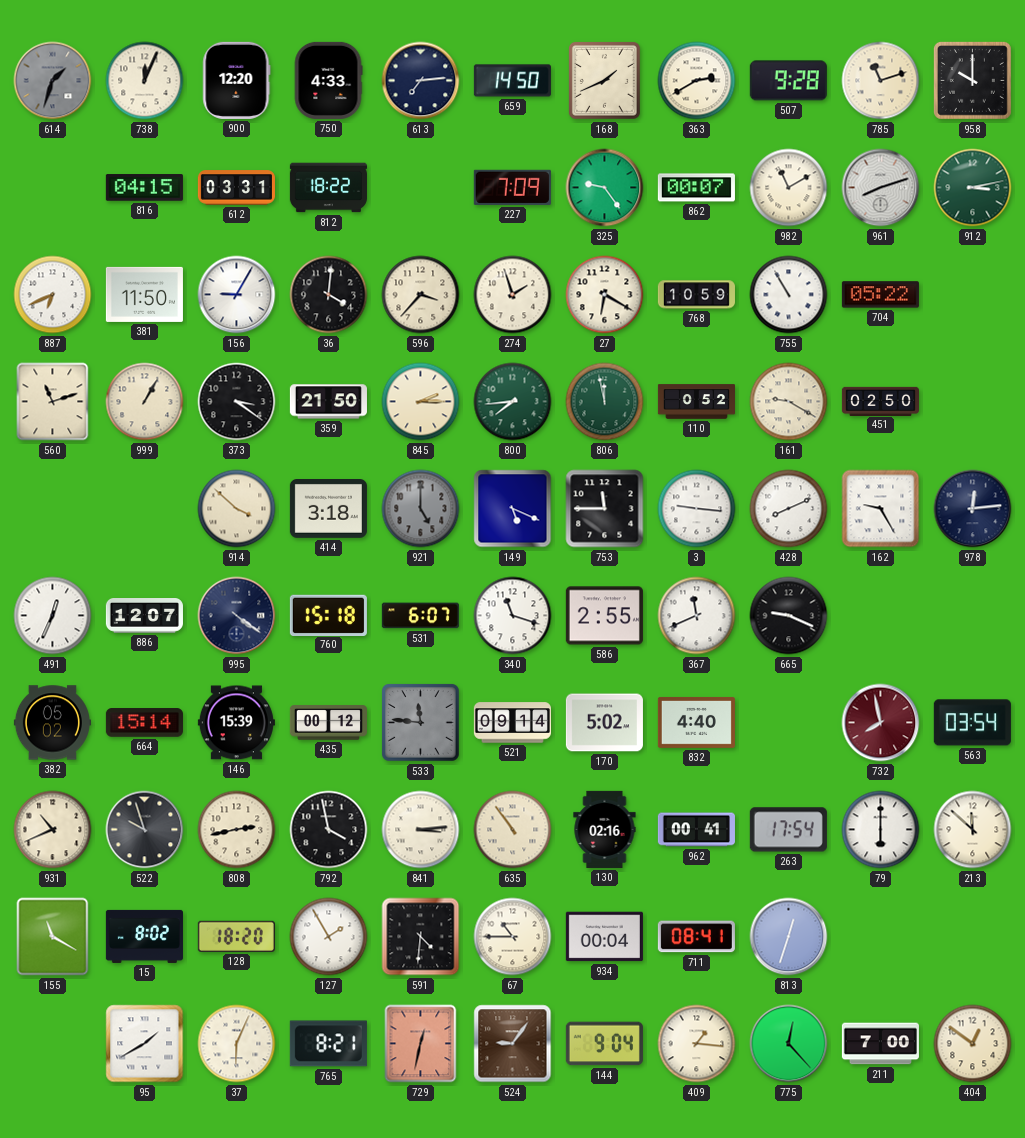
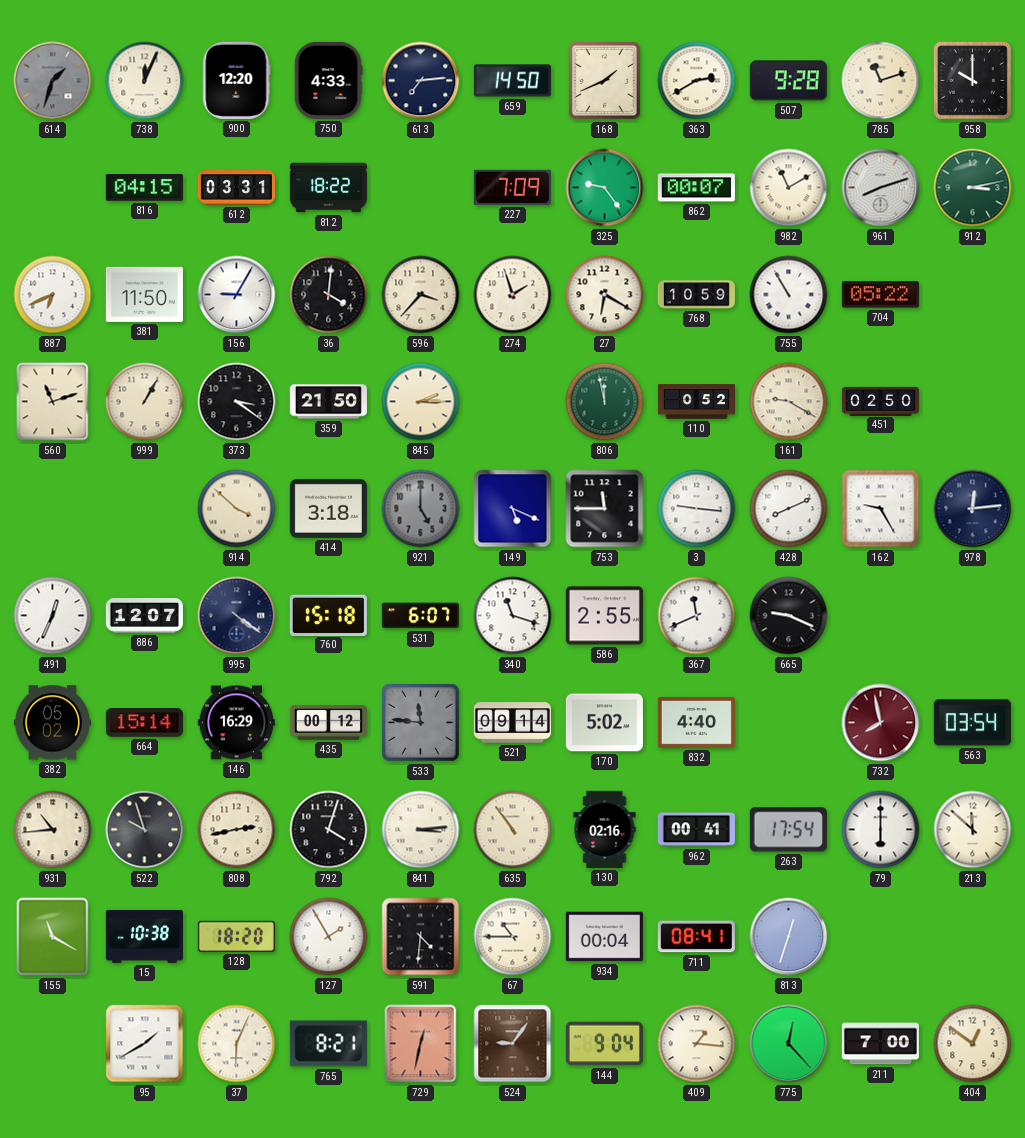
800: 7:44 -> none (513, 402)
146: 15:39 -> 16:29 (236, 723)
931: 10:41 -> 10:44 (53, 830)
792: 3:58 -> 4:03 (329, 830)
15: 8:02 -> 10:38 (144, 936)
